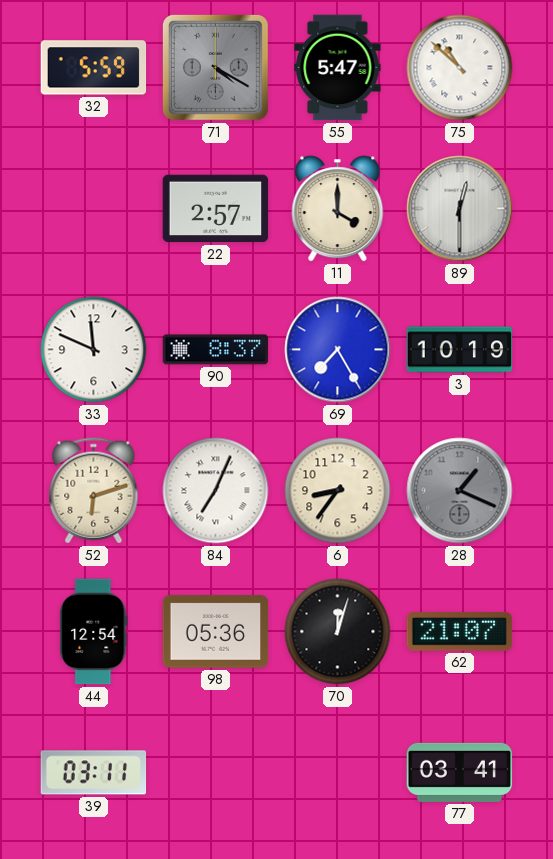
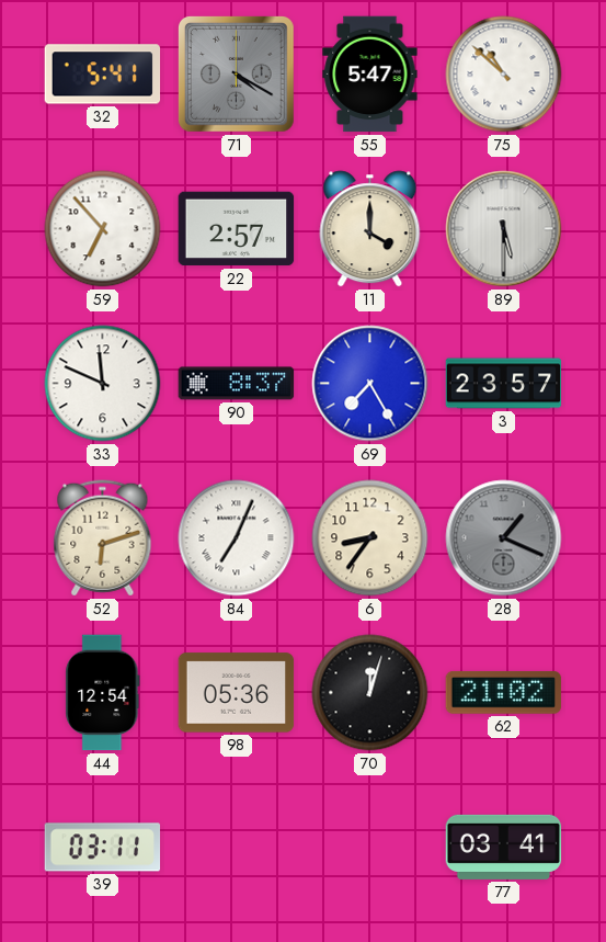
32: 5:59 -> 5:41 (103, 75)
59: none -> 6:53 (103, 229)
89: 12:30 -> 5:30 (504, 229)
3: 10:19 -> 23:57 (504, 384)
62: 21:07 -> 21:02 (504, 693)
